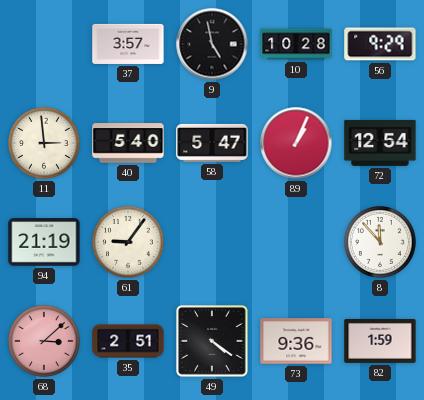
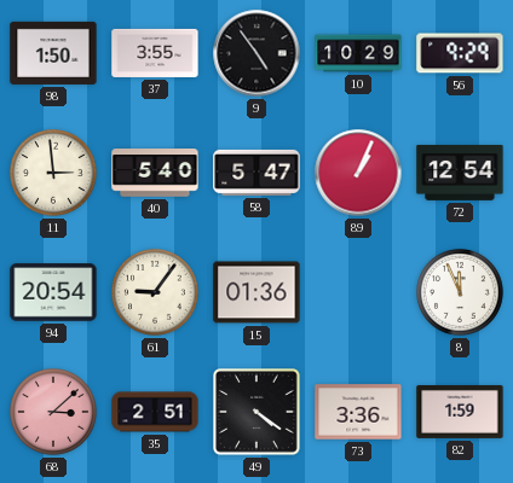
98: none -> 1:50 (53, 53)
37: 3:57 -> 3:55 (155, 53)
9: 4:58 -> 4:54 (256, 53)
10: 10:28 -> 10:29 (358, 53)
94: 21:19 -> 20:54 (53, 292)
15: none -> 01:36 (256, 292)
8: 11:53 -> 11:56 (461, 293)
73: 9:36 -> 3:36 (358, 412)
